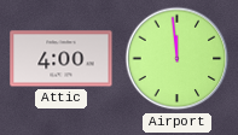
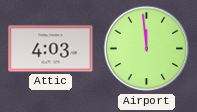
Attic: 4:00 -> 4:03 (51, 49)
